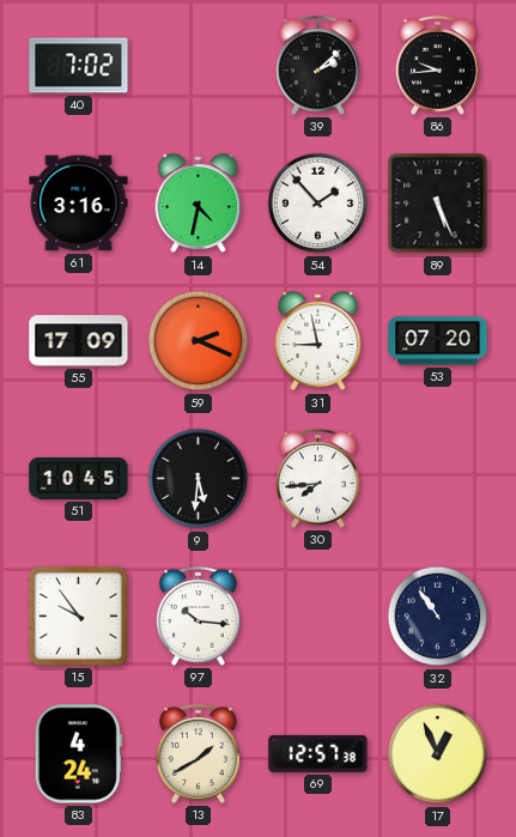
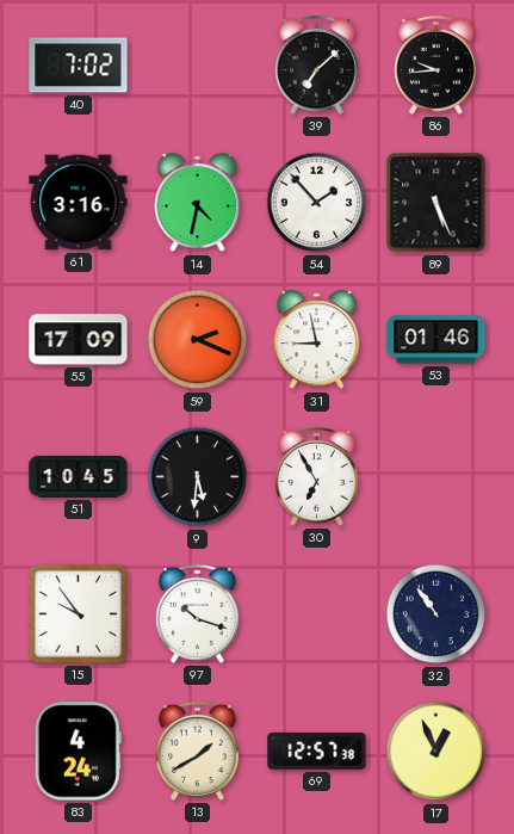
39: 2:08 -> 7:08 (316, 64)
53: 07:20 -> 01:46 (436, 340)
30: 7:44 -> 6:55 (316, 476)
97: 10:16 -> 10:18 (197, 613)
